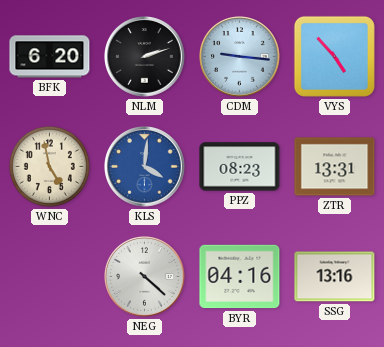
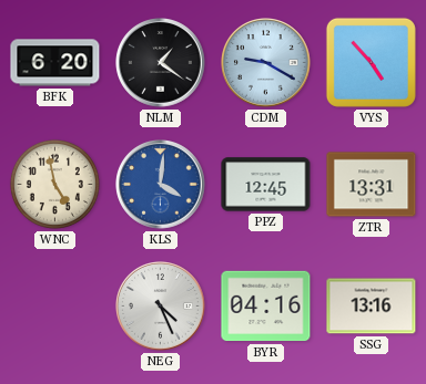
NLM: 2:12 -> 1:21 (161, 63)
CDM: 9:16 -> 9:20 (266, 63)
PPZ: 08:23 -> 12:45 (266, 185)
NEG: 4:22 -> 4:26 (161, 307)
